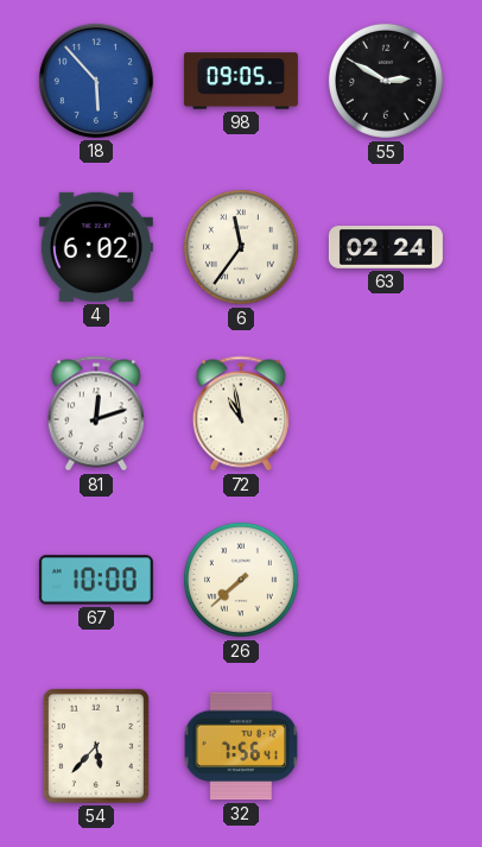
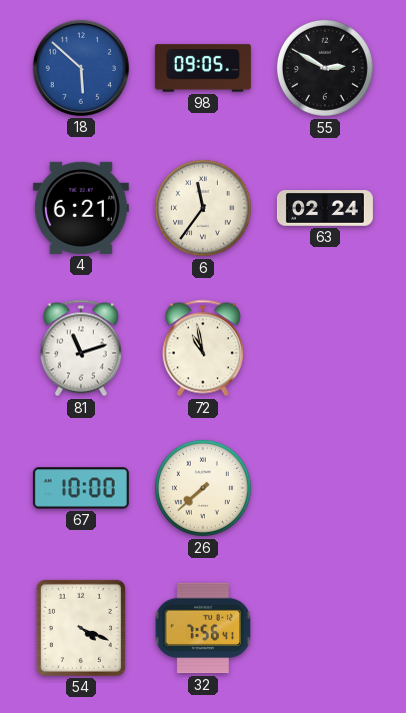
18: 5:53 -> 5:52 (81, 68)
4: 6:02 -> 6:21 (81, 208)
81: 12:12 -> 11:12 (81, 348)
54: 5:37 -> 4:19 (81, 628)
